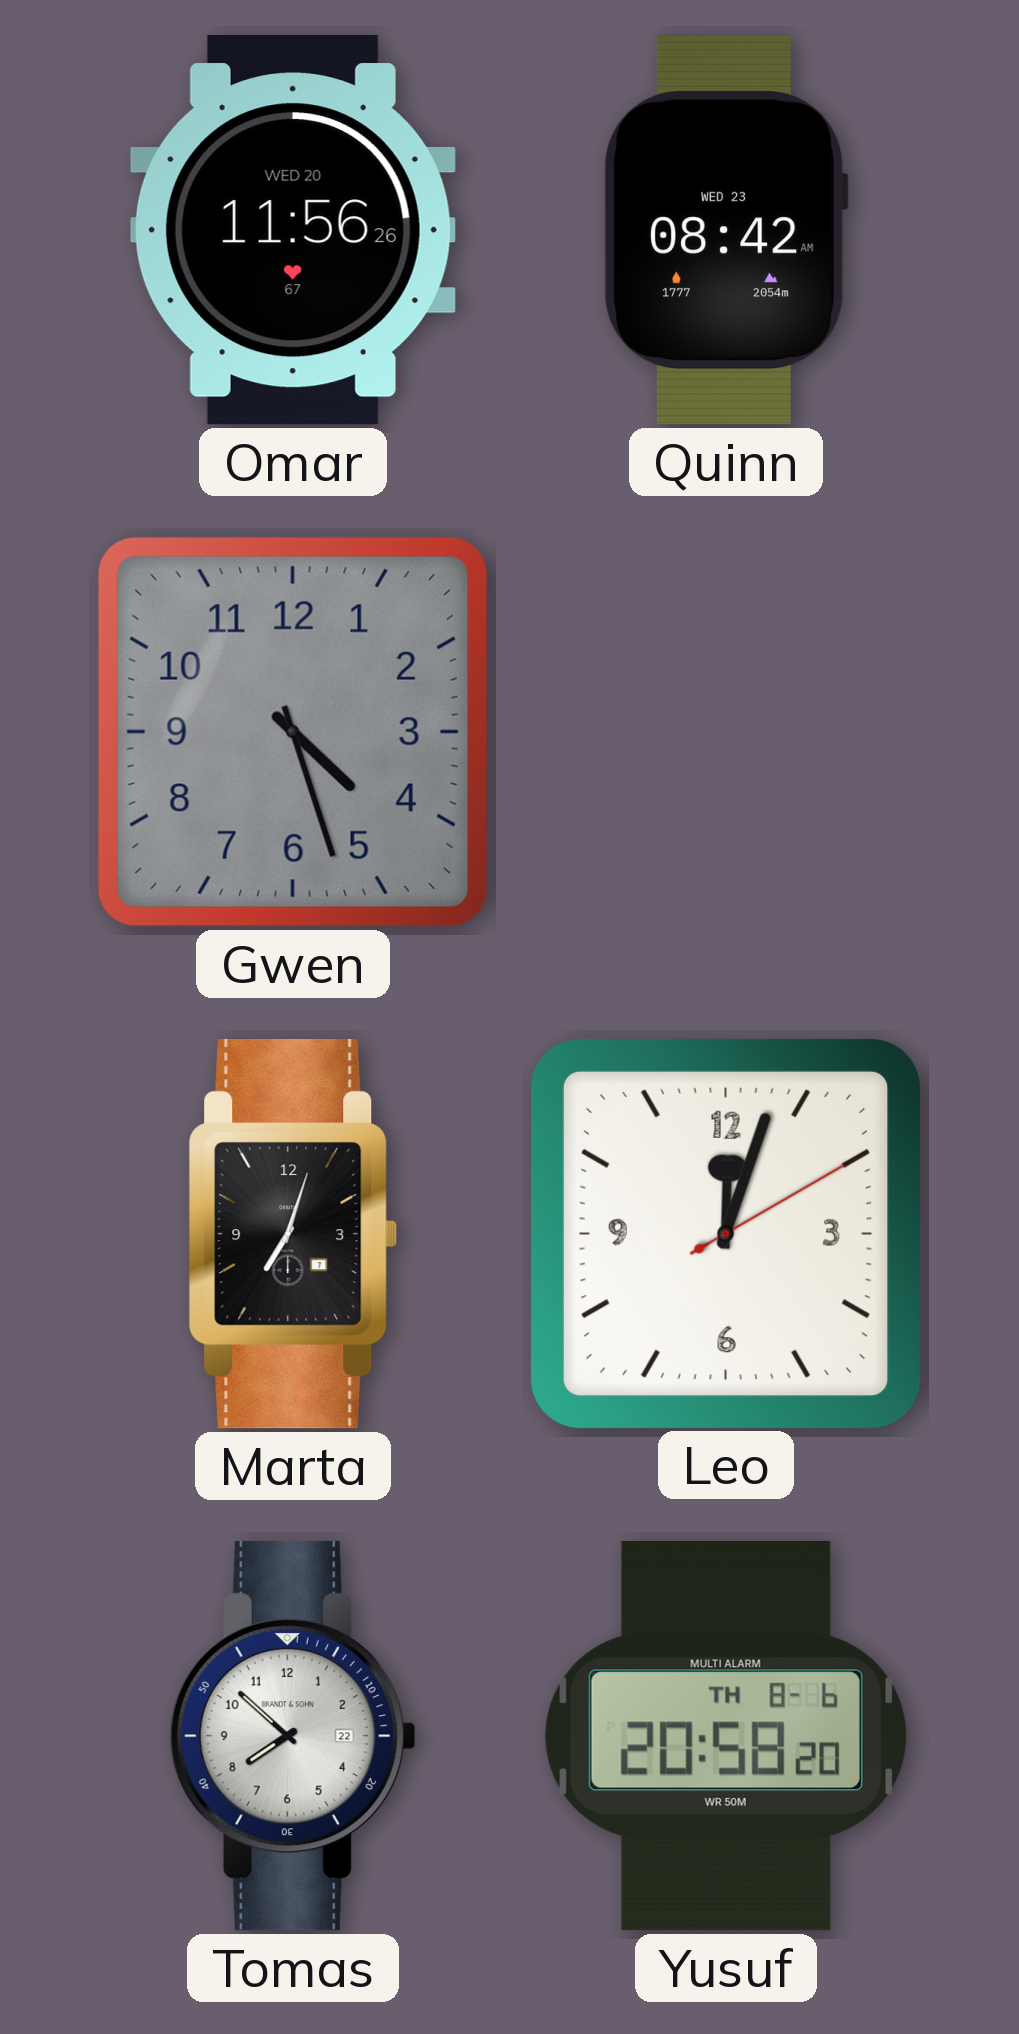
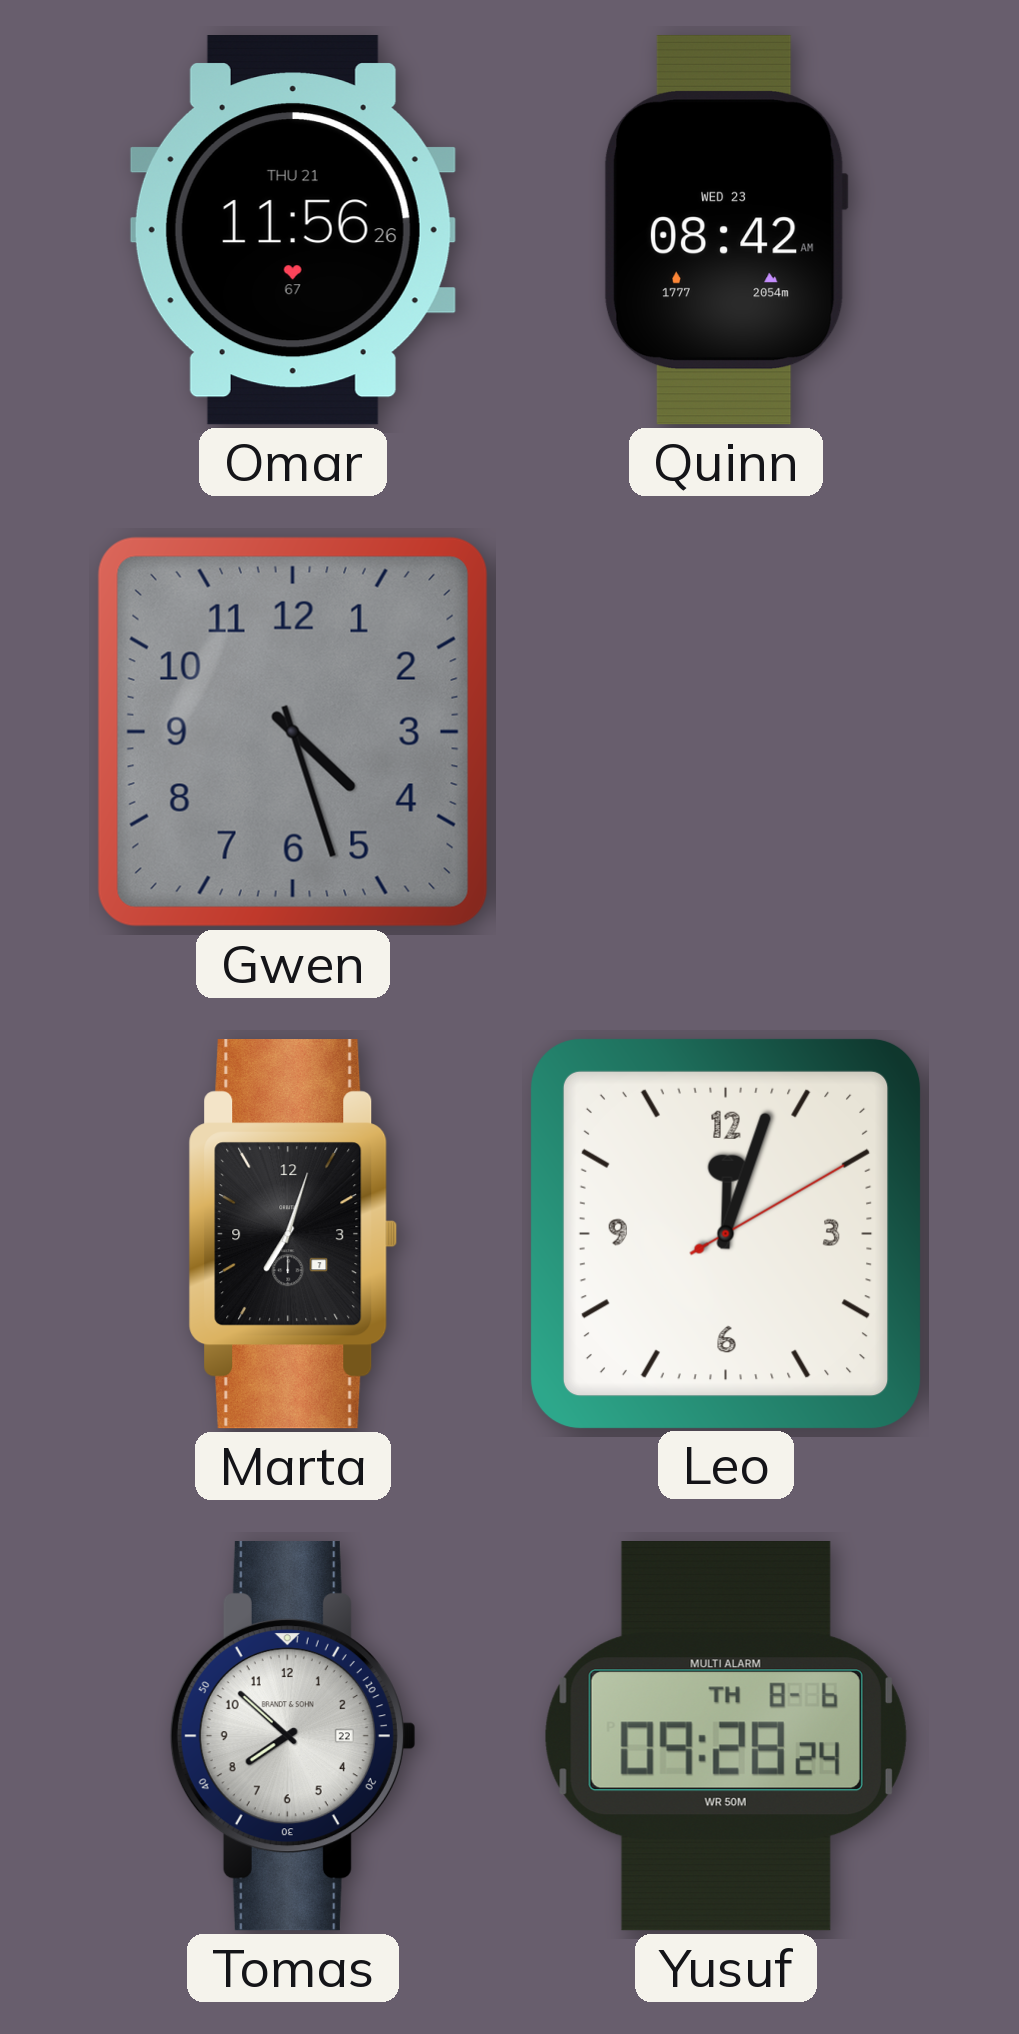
Omar date: WED 20 -> THU 21 (293, 230)
Yusuf: 20:58 -> 09:28 (726, 1737)
